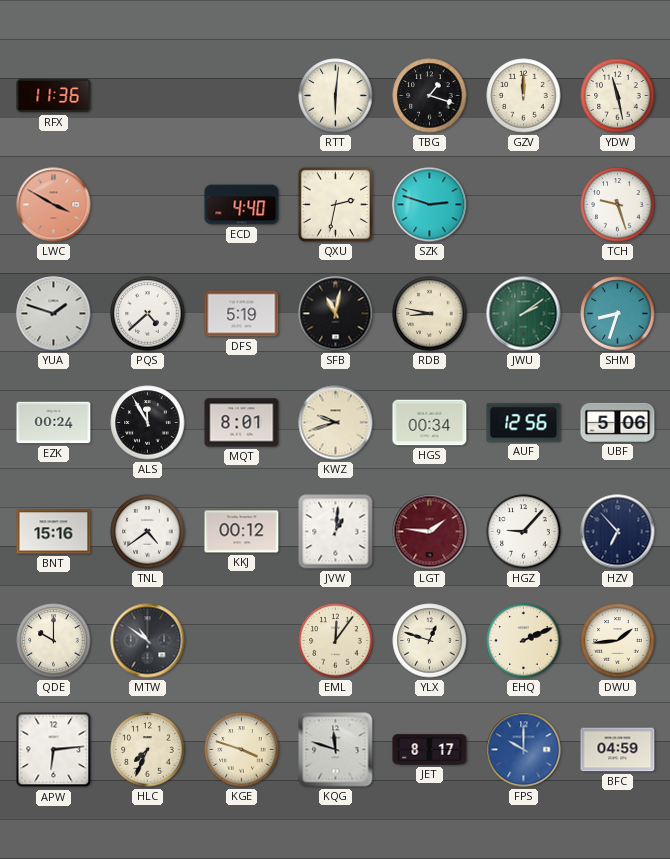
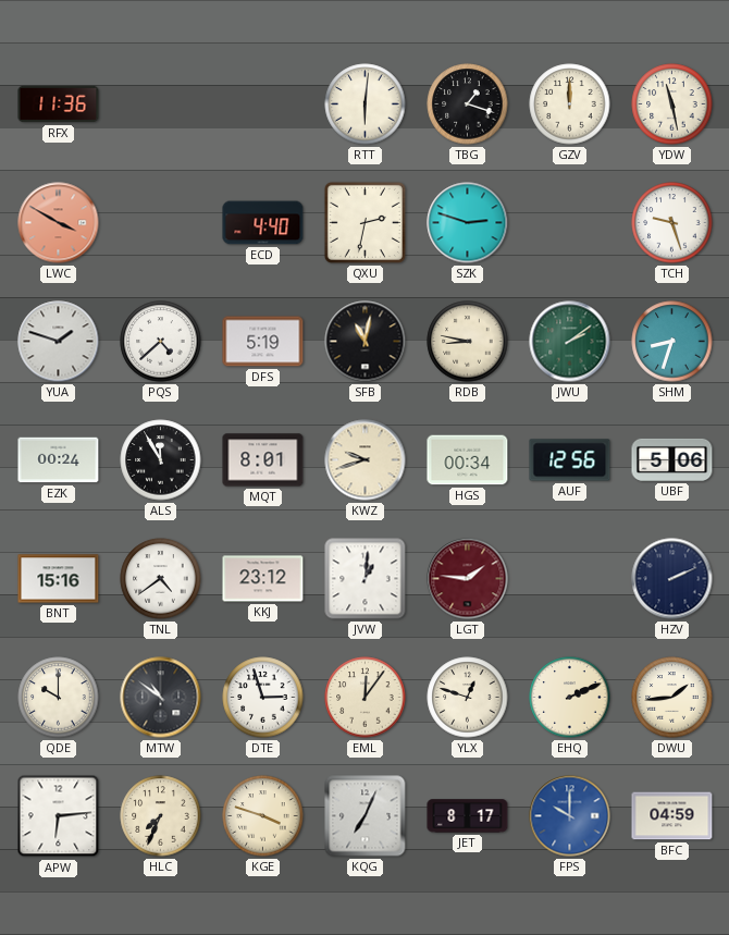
KKJ: 00:12 -> 23:12 (263, 579)
HGZ: 9:07 -> none (524, 532)
HZV: 6:53 -> 2:11 (672, 579)
DTE: none -> 2:57 (263, 698)
KQG: 11:48 -> 7:04 (366, 816)
